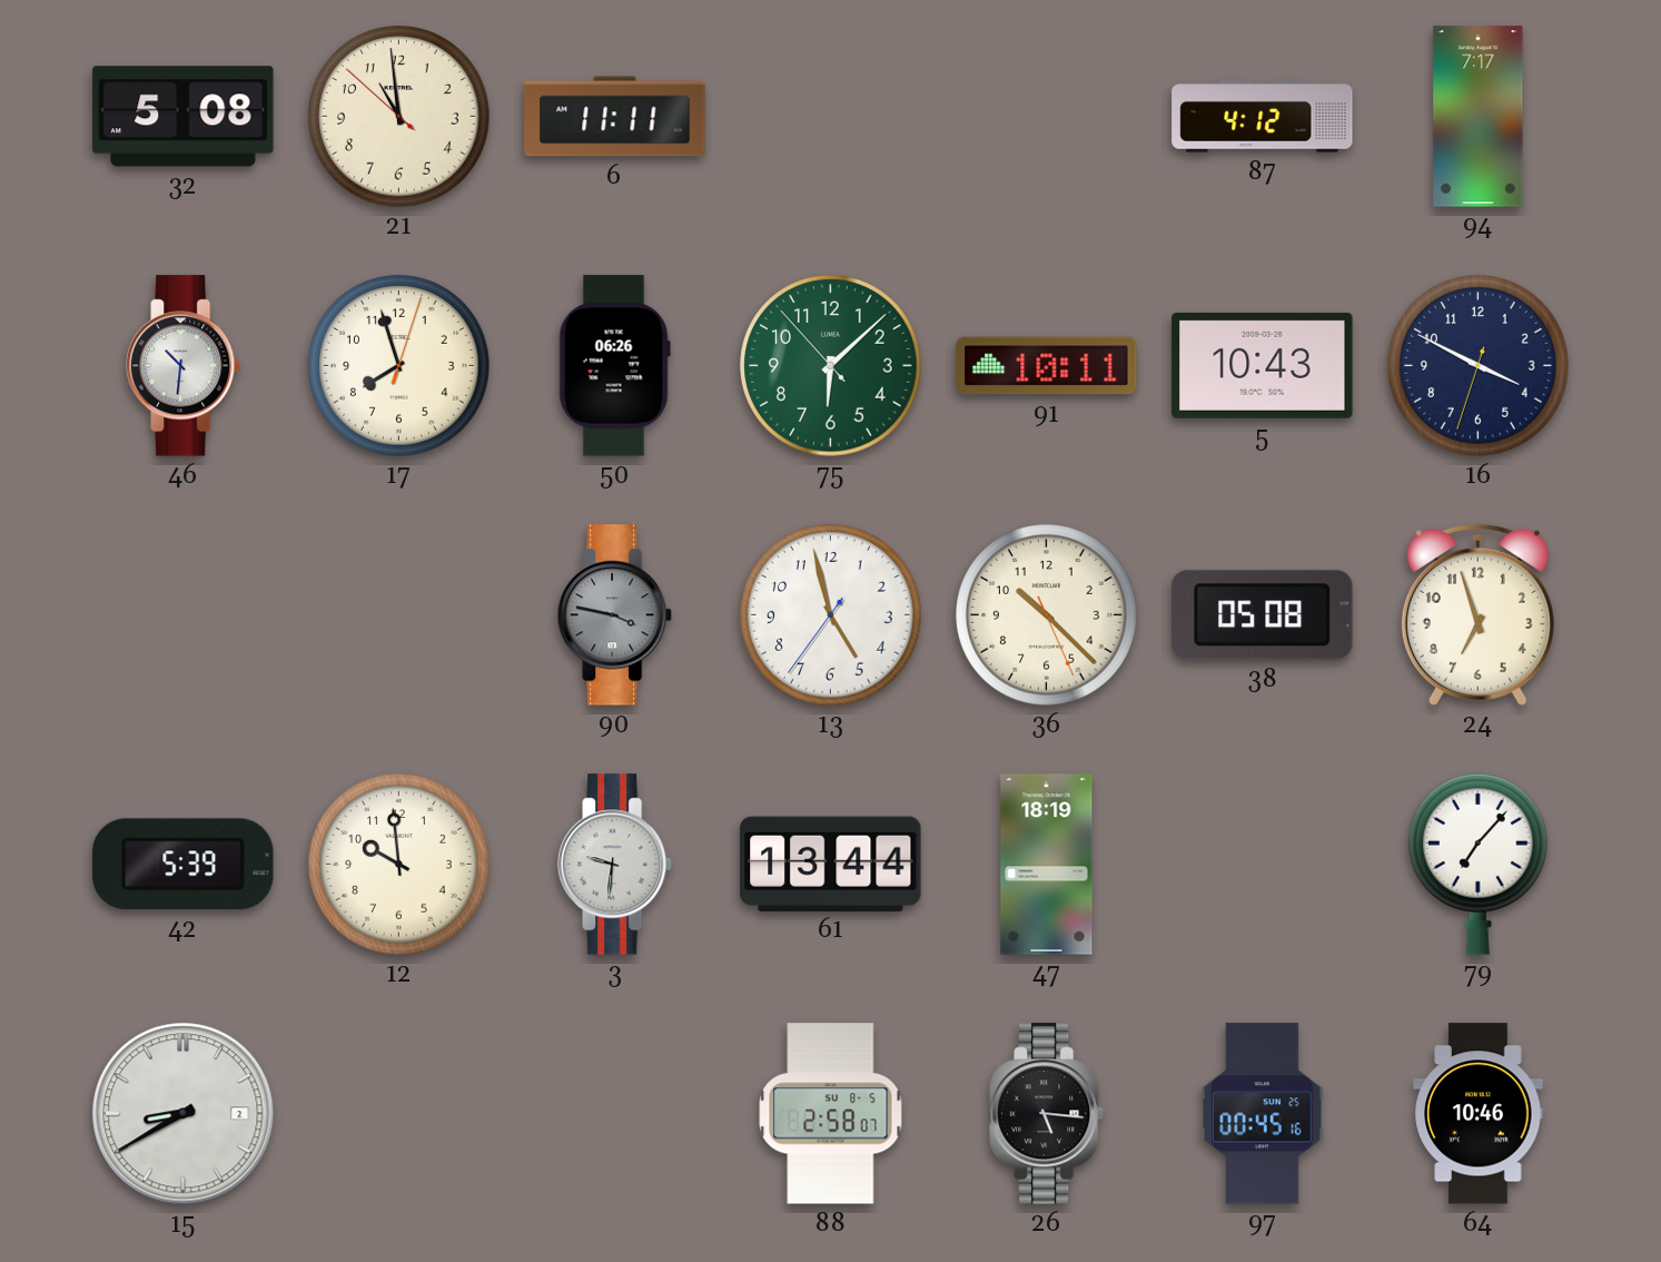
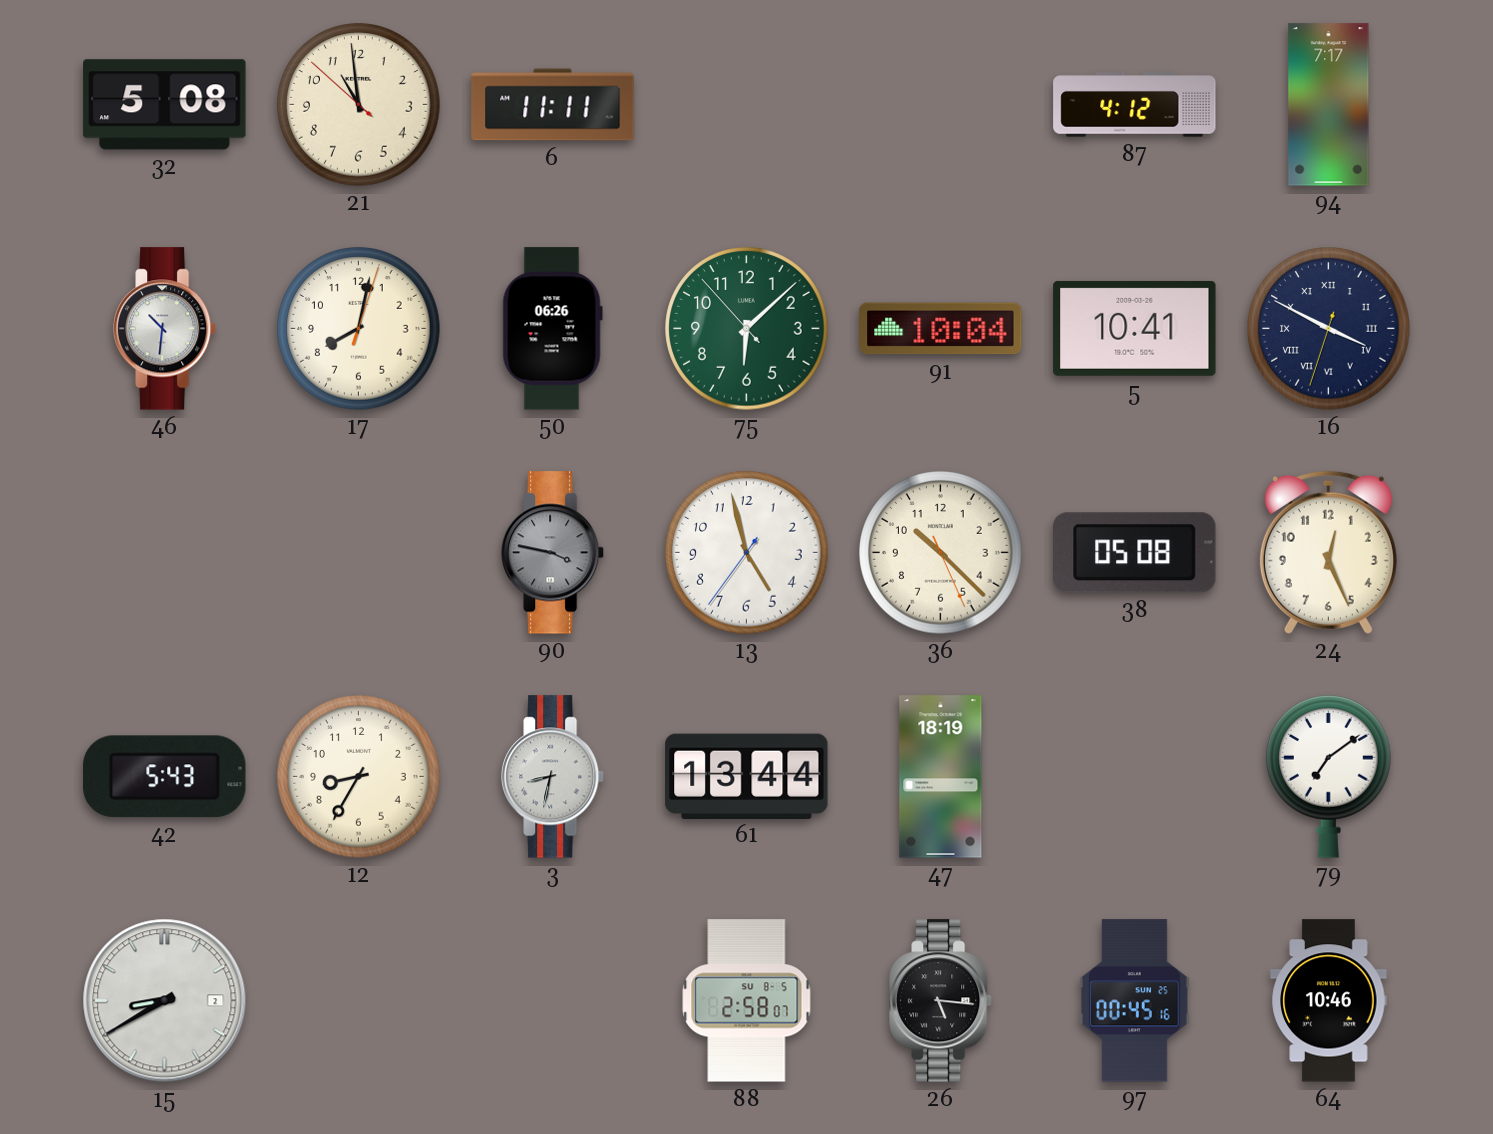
17: 7:57 -> 8:02 (359, 329)
91: 10:11 -> 10:04 (941, 329)
5: 10:43 -> 10:41 (1135, 328)
16 numerals: Arabic -> Roman (1329, 329)
24: 6:57 -> 12:26 (1328, 552)
42: 5:39 -> 5:43 (165, 777)
12: 9:59 -> 8:35 (359, 777)
3: 9:31 -> 8:32 (554, 777)
79: 7:07 -> 7:09 (1329, 777)
